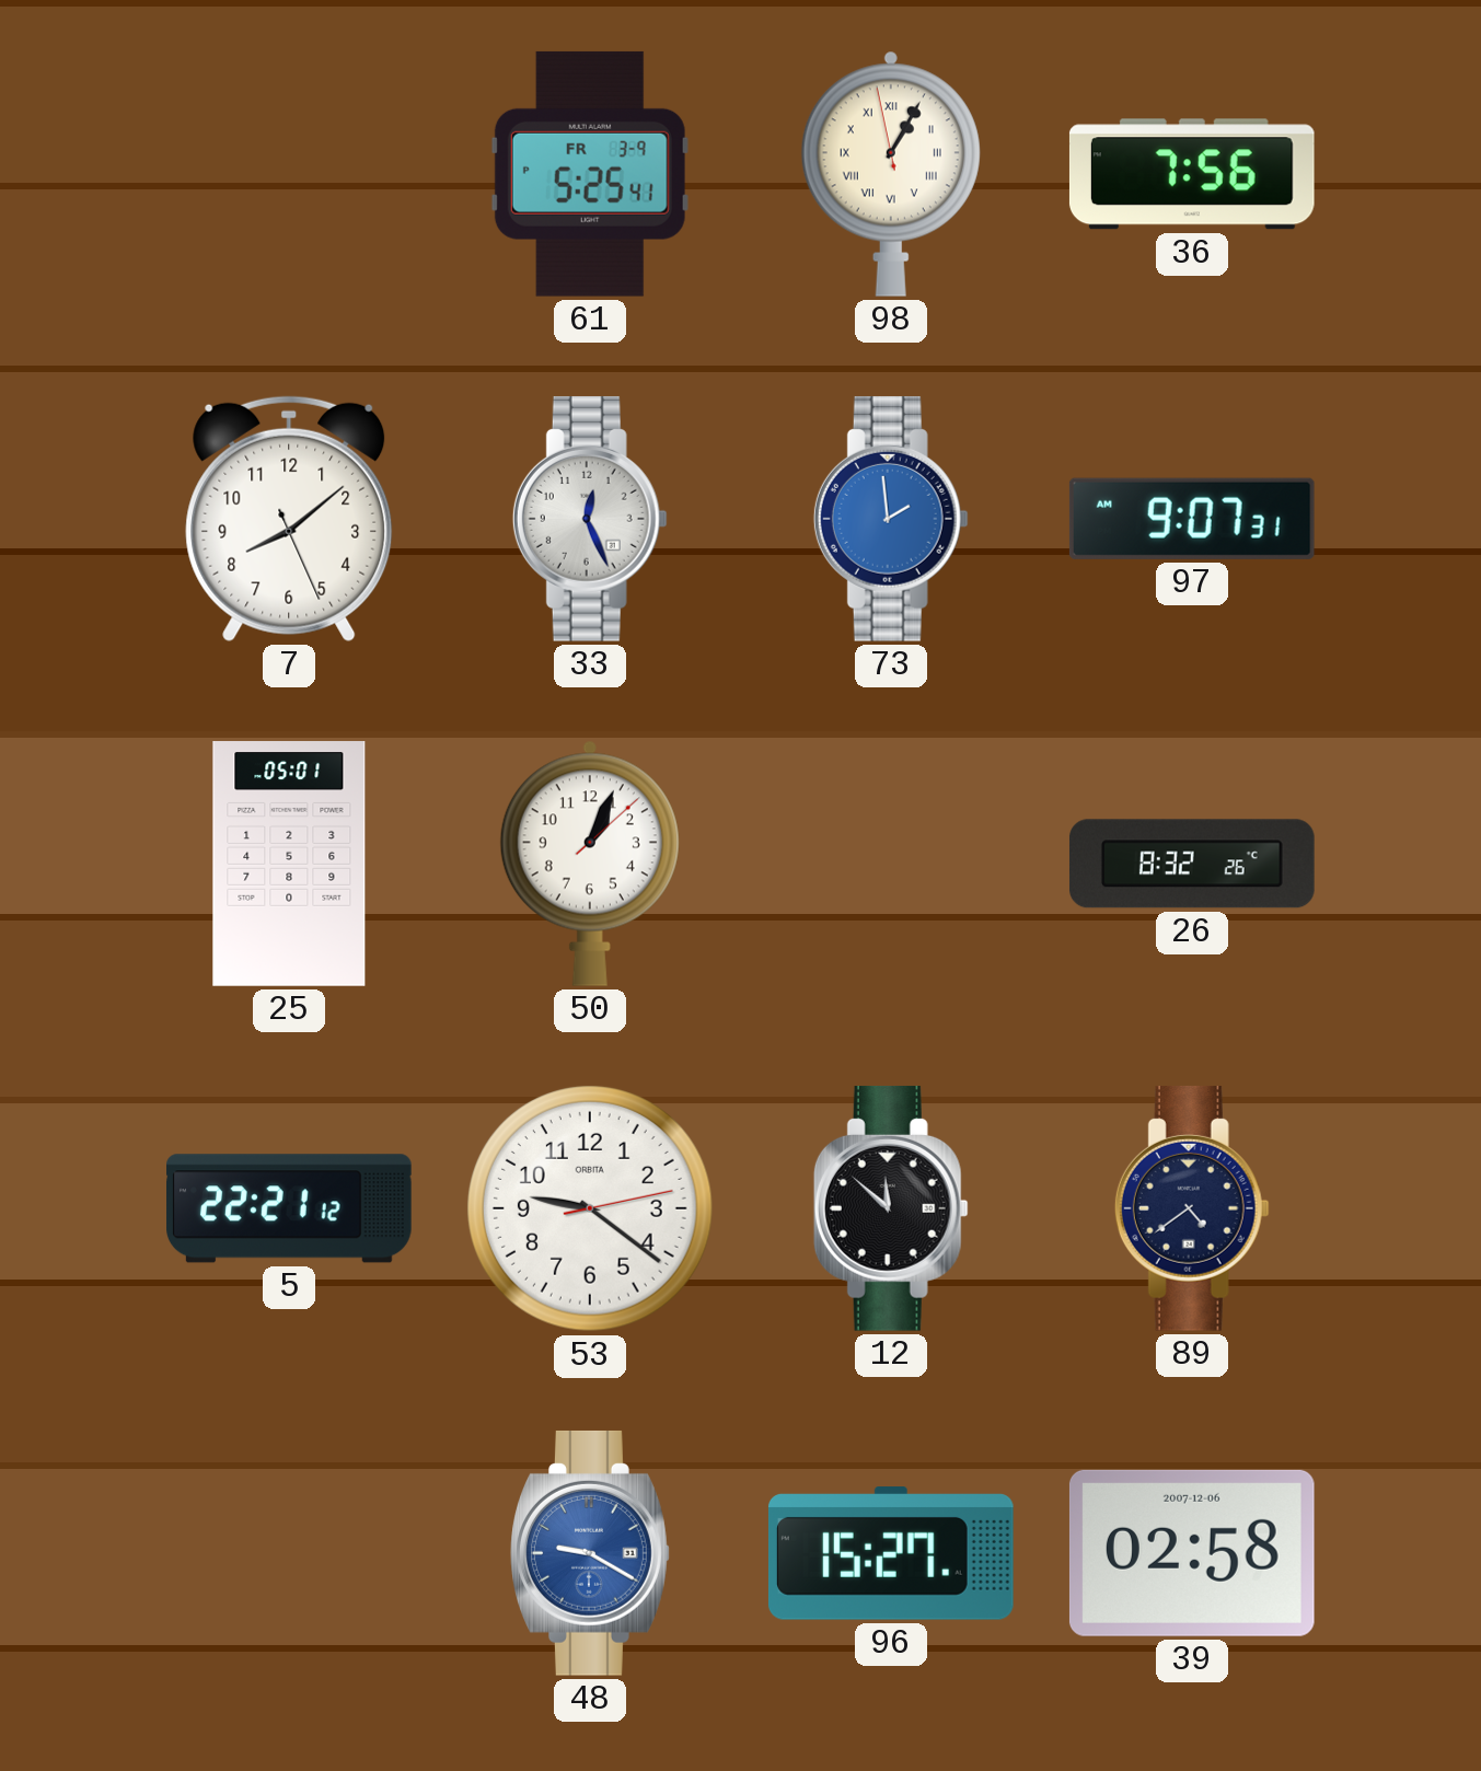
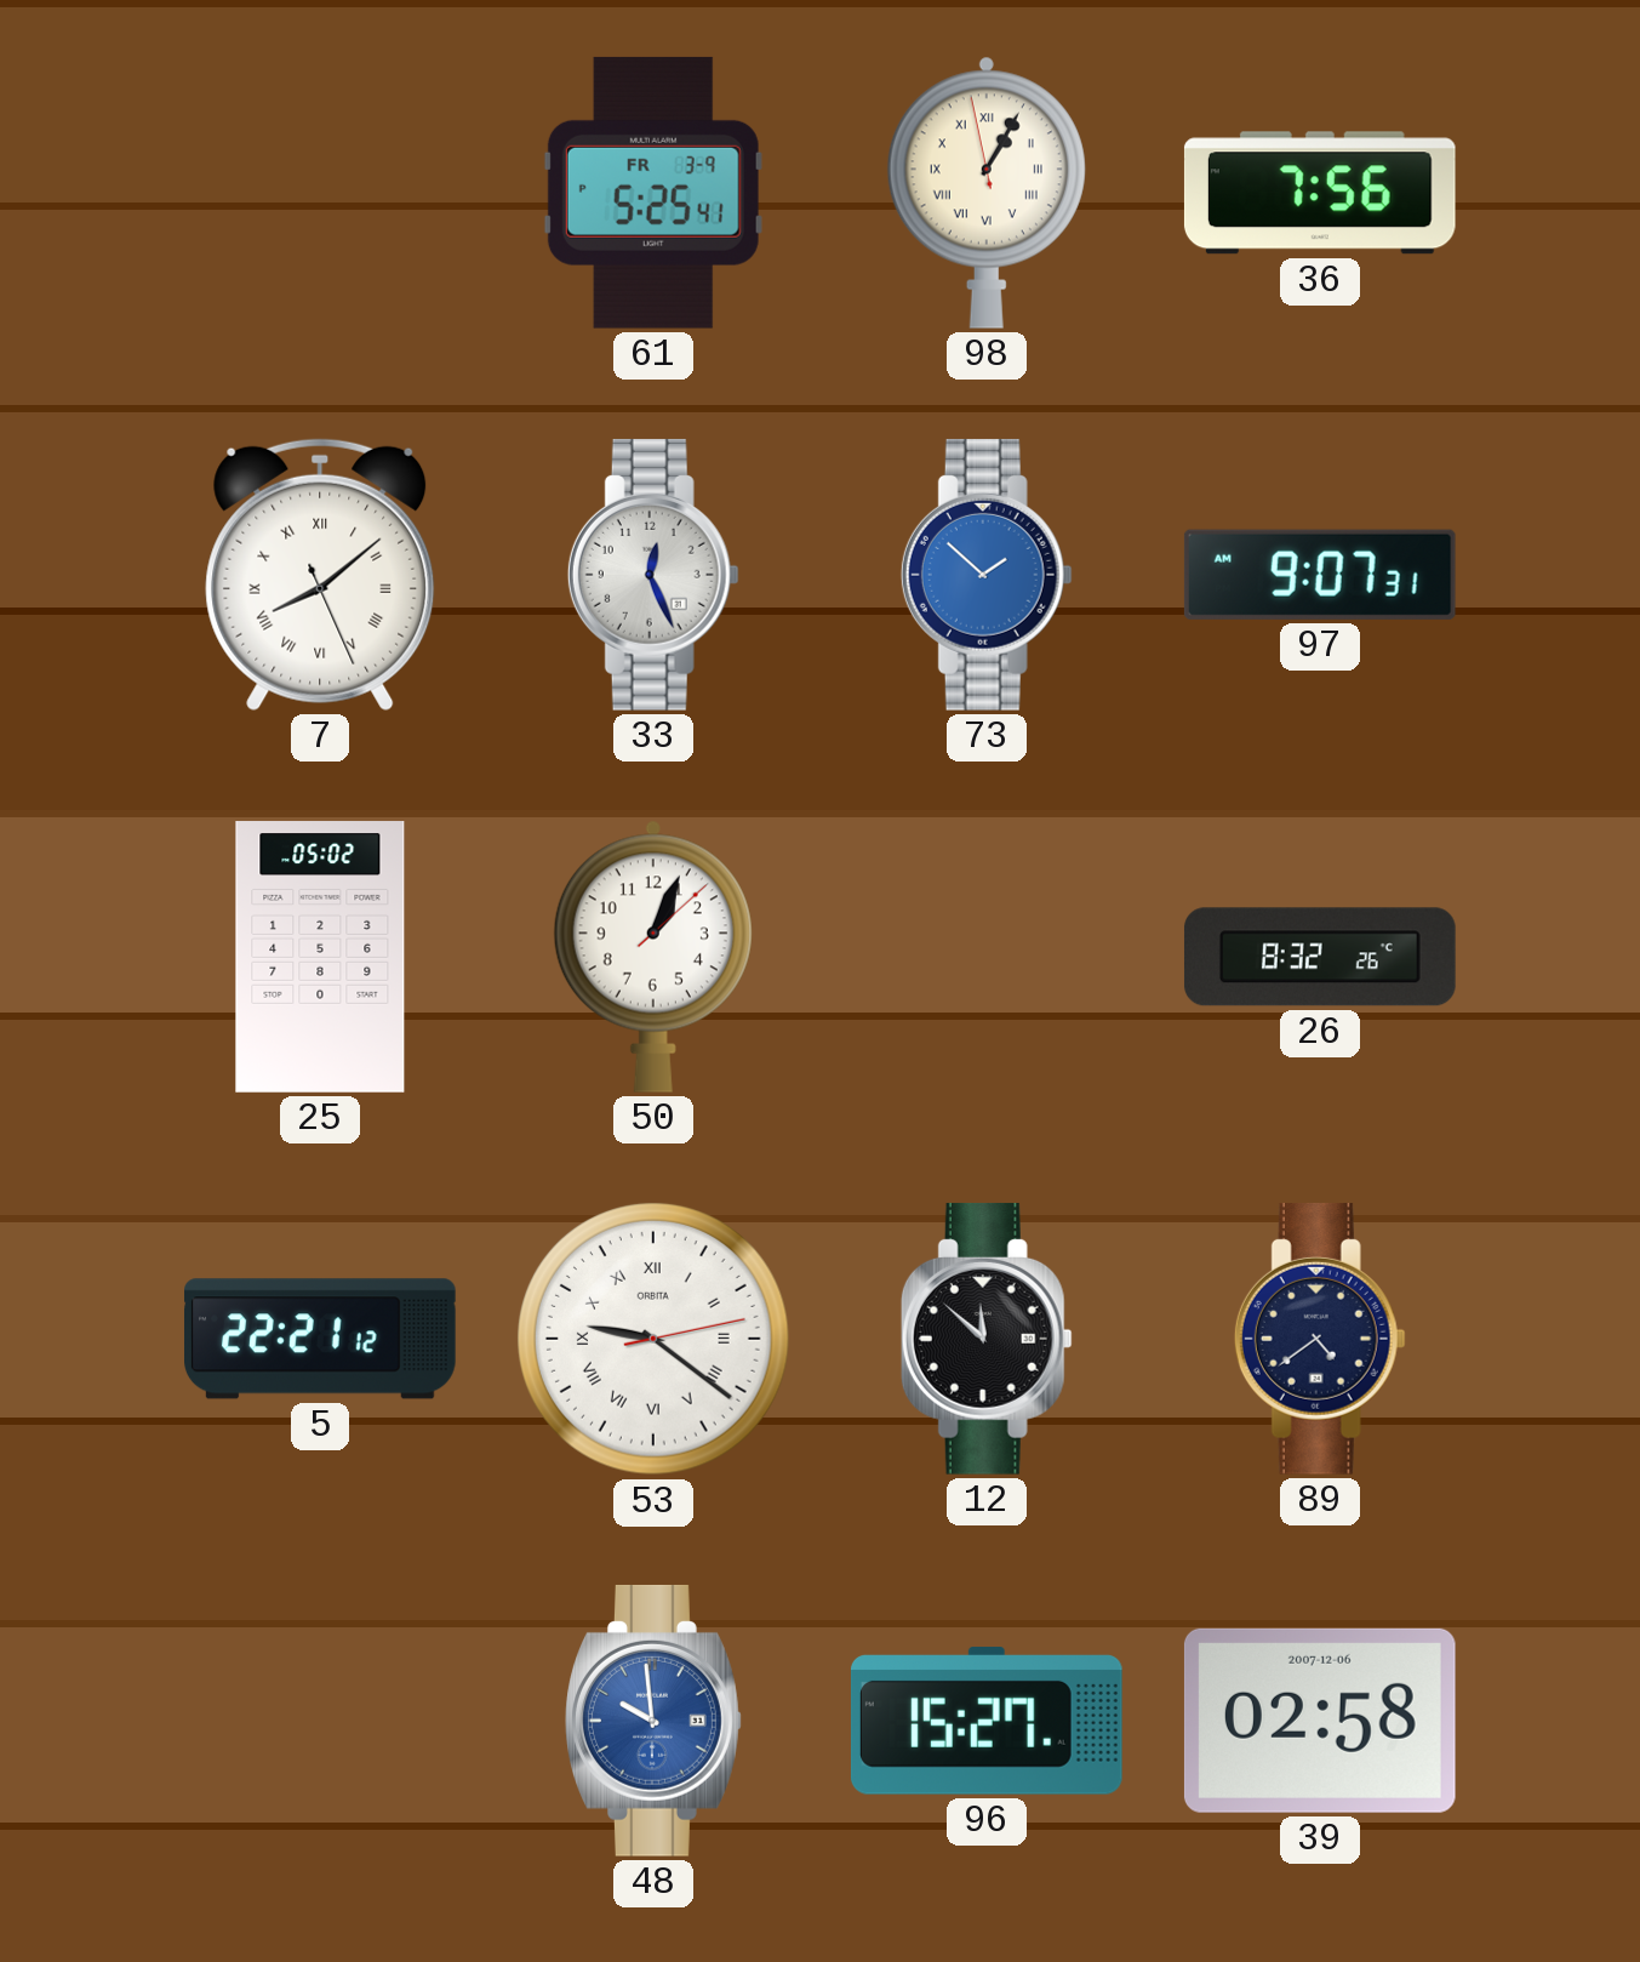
7 numerals: Arabic -> Roman (320, 575)
73: 1:59 -> 1:52 (987, 575)
25: 05:01 -> 05:02 (320, 957)
53 numerals: Arabic -> Roman (653, 1339)
48: 9:20 -> 9:59 (653, 1721)
